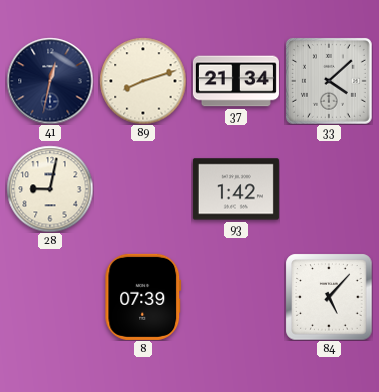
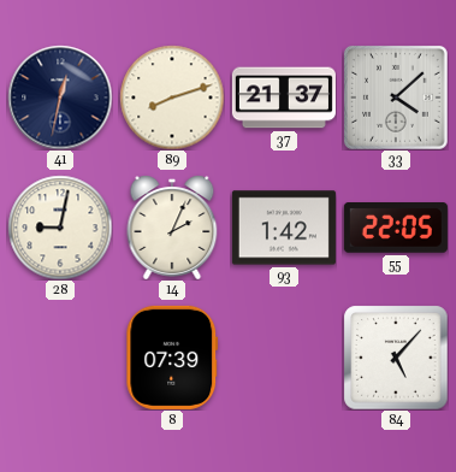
37: 21:34 -> 21:37 (284, 98)
14: none -> 2:04 (172, 228)
55: none -> 22:05 (396, 229)
